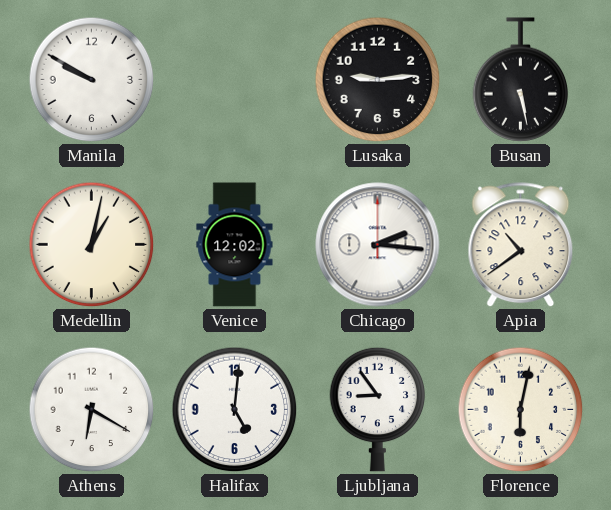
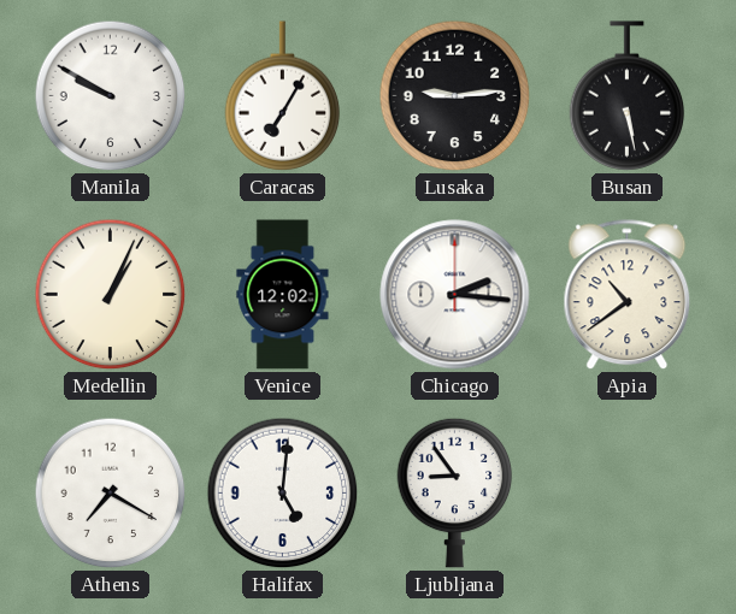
Caracas: none -> 7:05 (283, 96)
Medellin: 1:02 -> 1:04 (111, 295)
Athens: 6:20 -> 7:20 (111, 494)
Florence: 6:02 -> none (521, 410)
